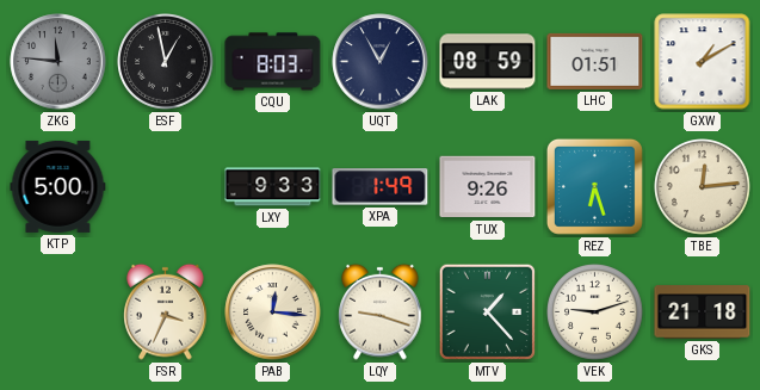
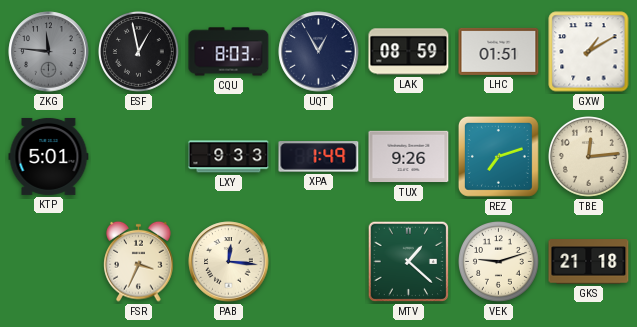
KTP: 5:00 -> 5:01 (49, 156)
REZ: 6:27 -> 7:12 (498, 156)
LQY: 9:18 -> none (381, 311)
MTV: 1:23 -> 1:22 (409, 262)
